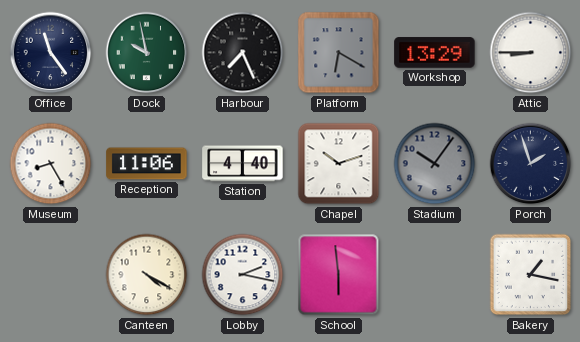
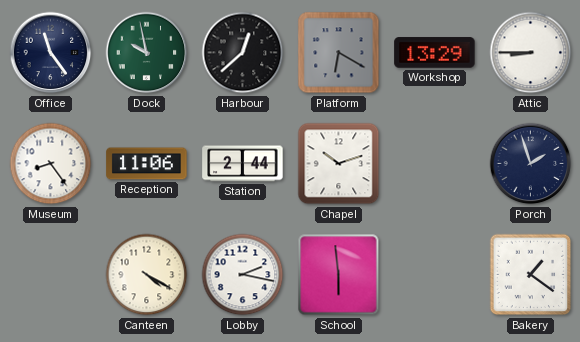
Harbour: 7:26 -> 12:38 (243, 53)
Museum: 8:25 -> 8:24 (51, 164)
Station: 4:40 -> 2:44 (243, 164)
Stadium: 10:06 -> none (435, 164)
Bakery: 1:17 -> 1:21 (531, 275)
